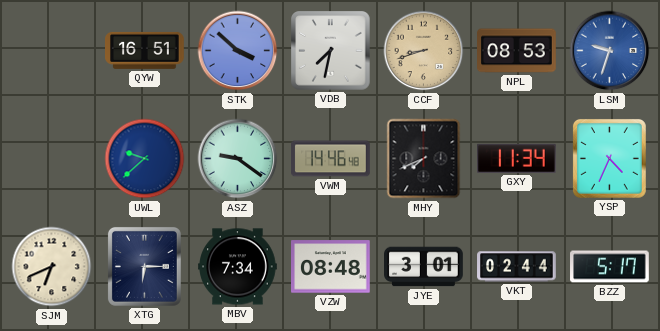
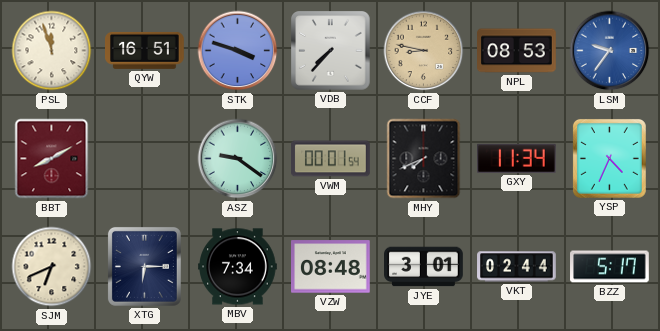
PSL: none -> 11:57 (52, 51)
STK: 3:52 -> 3:48 (238, 51)
VDB: 7:32 -> 7:37 (331, 51)
CCF: 8:42 -> 8:47 (424, 51)
LSM: 9:33 -> 9:36 (610, 51)
BBT: none -> 8:10 (52, 159)
UWL: 9:38 -> none (145, 159)
VWM: 14:46 -> 00:01 (331, 159)
